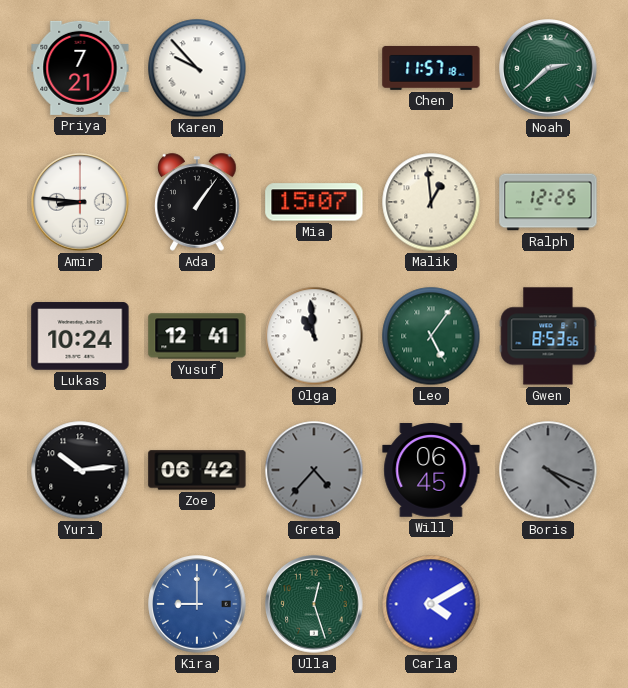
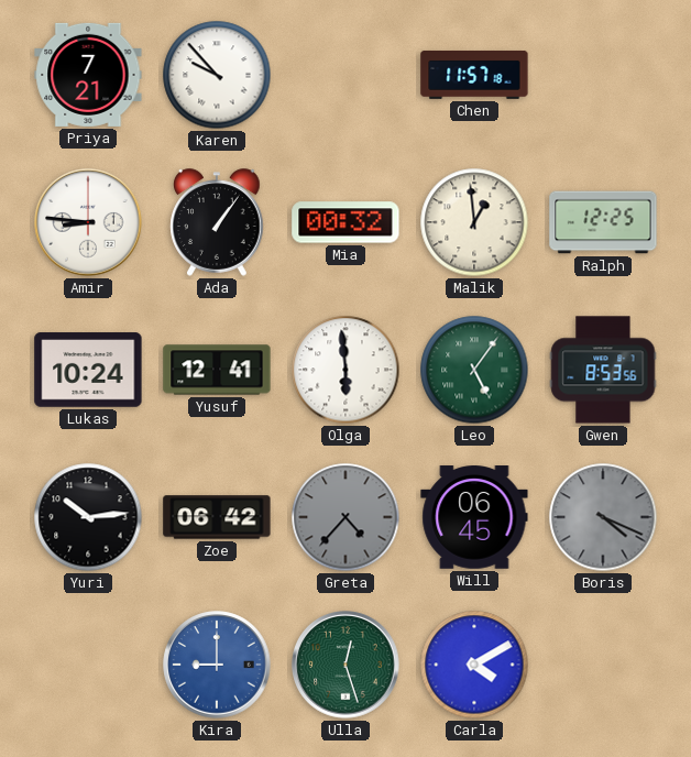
Noah: 2:38 -> none (548, 68)
Mia: 15:07 -> 00:32 (345, 222)
Olga: 10:59 -> 5:59 (345, 370)
